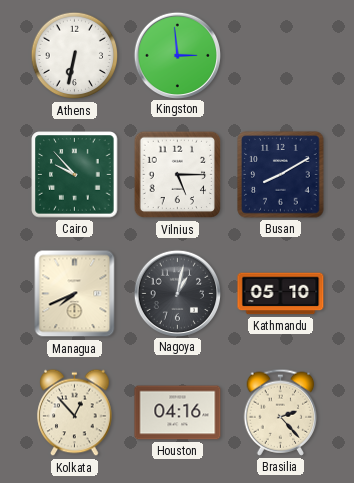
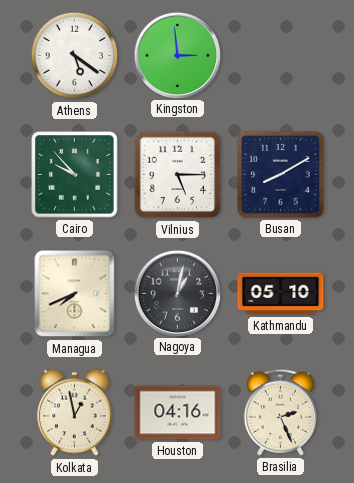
Athens: 6:32 -> 5:21 (75, 56)
Kolkata: 12:53 -> 12:58 (75, 413)
Brasilia: 2:23 -> 2:26 (281, 412)
